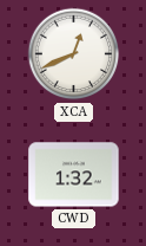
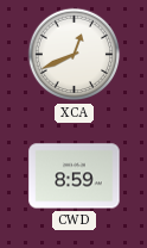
CWD: 1:32 -> 8:59 (75, 176)
